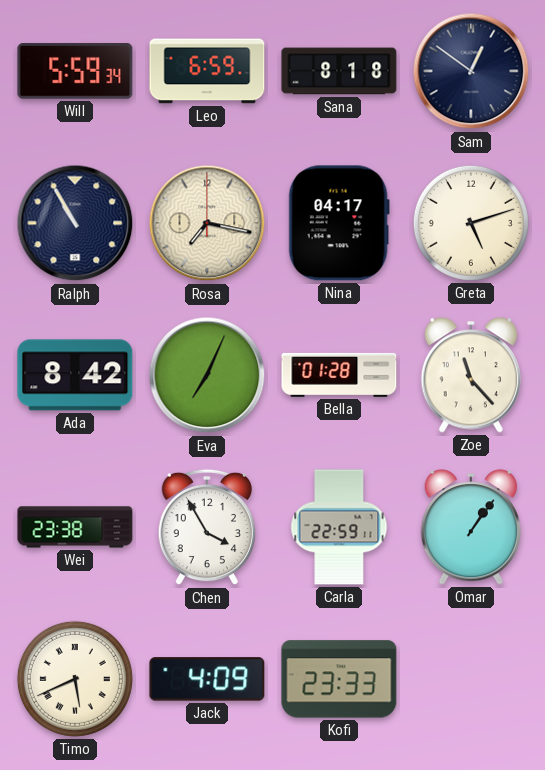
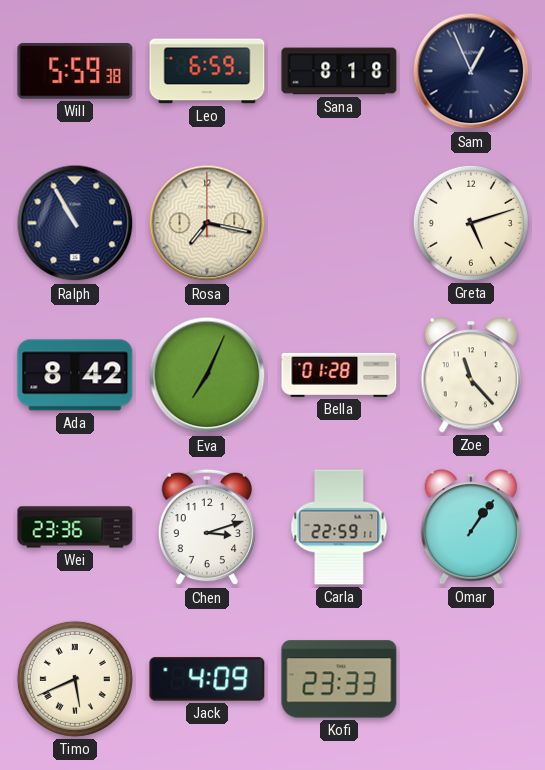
Will: 5:59:34 -> 5:59:38 (75, 71)
Sam: 12:51 -> 12:56 (471, 71)
Nina: 04:17 -> none (339, 223)
Wei: 23:38 -> 23:36 (75, 527)
Chen: 3:55 -> 3:12 (207, 527)
